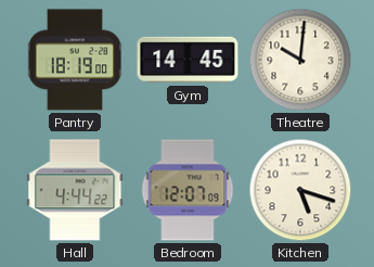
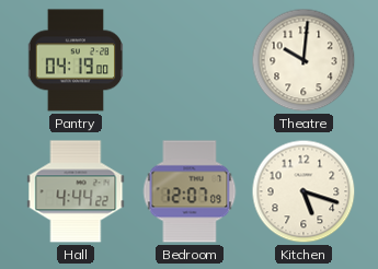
Pantry: 18:19 -> 04:19 (76, 60)
Gym: 14:45 -> none (188, 60)
